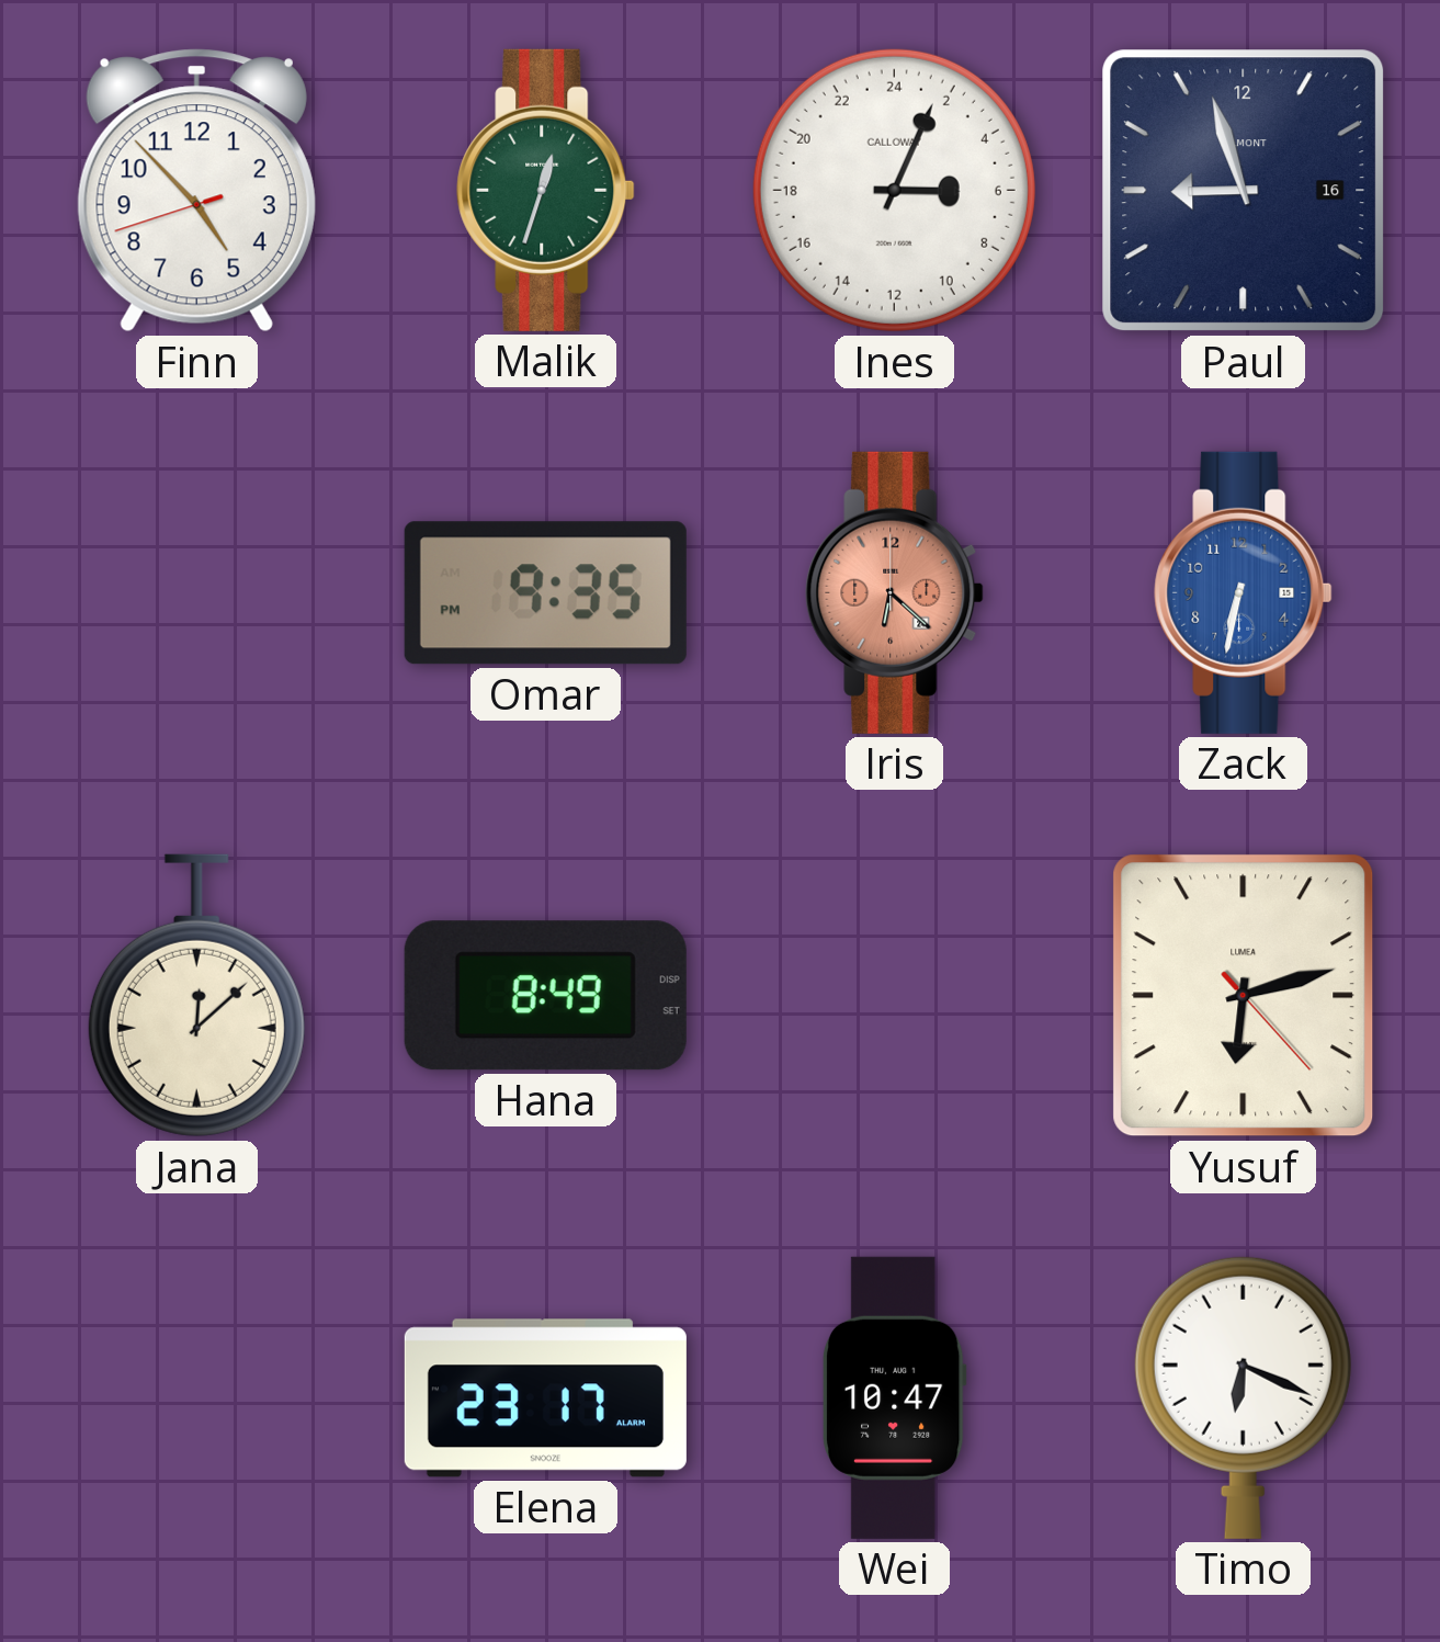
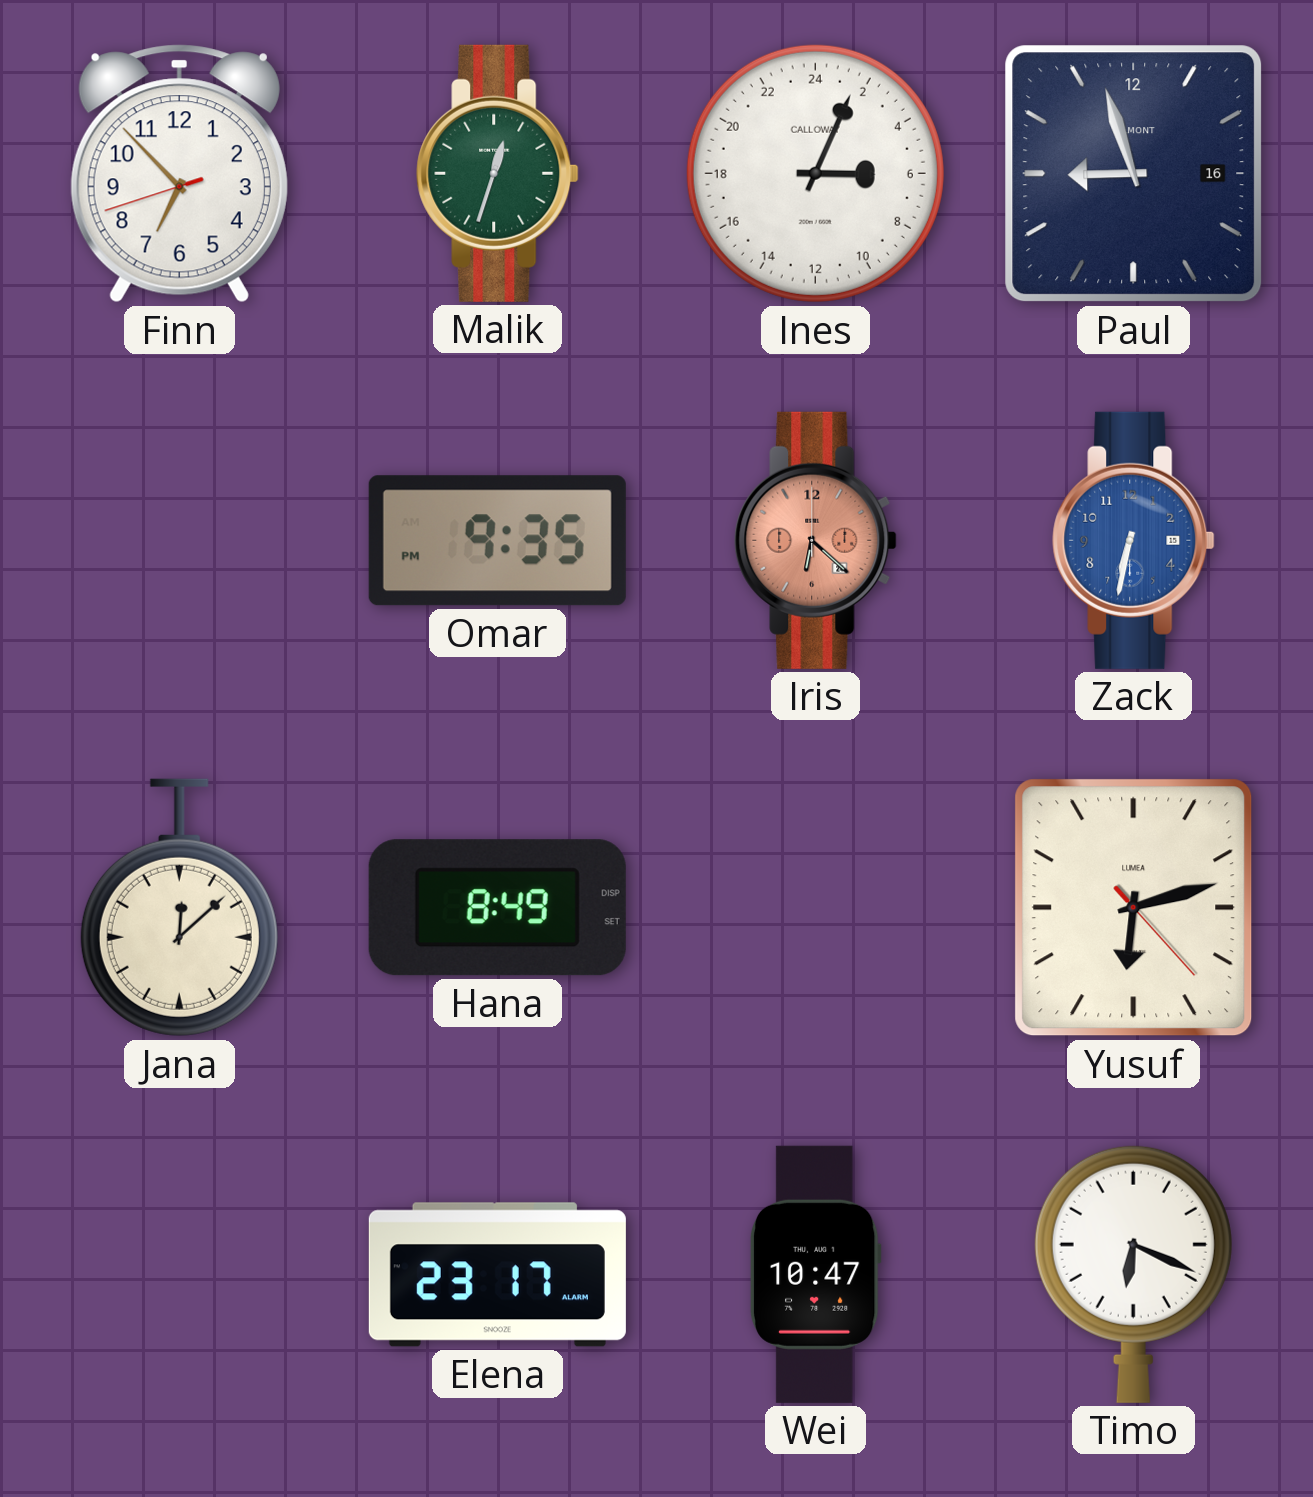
Finn: 4:52 -> 6:52 (179, 174)
